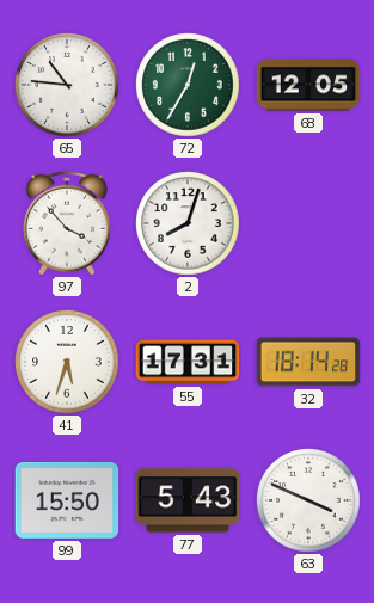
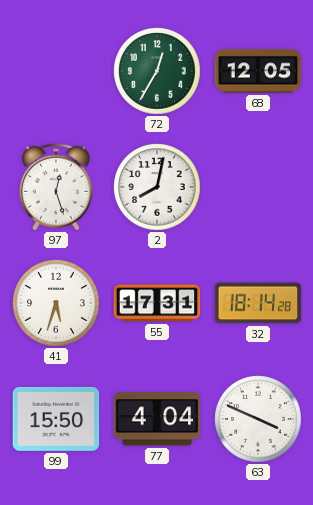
65: 10:46 -> none (67, 85)
97: 3:53 -> 12:27 (56, 187)
2: 8:03 -> 8:02 (157, 187)
77: 5:43 -> 4:04 (157, 419)
